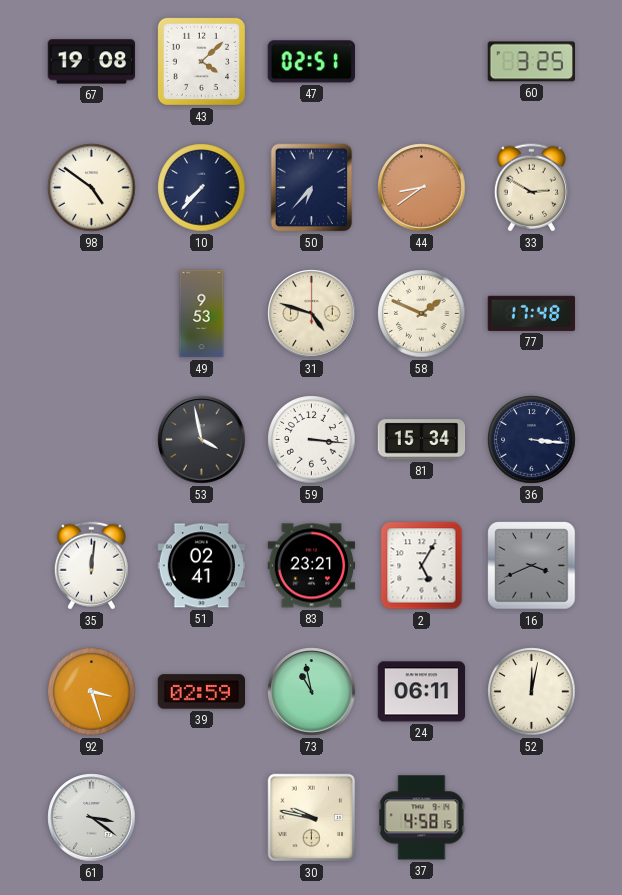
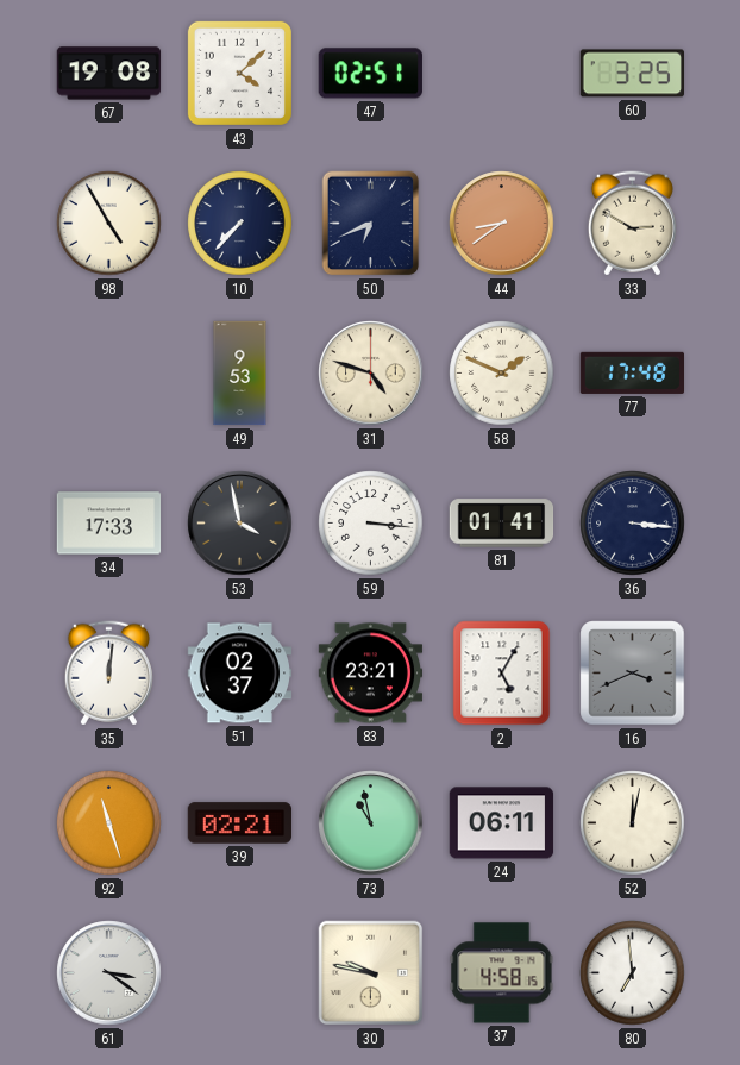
98: 4:51 -> 4:55 (109, 224)
50: 6:37 -> 6:41 (371, 224)
34: none -> 17:33 (109, 524)
81: 15:34 -> 01:41 (502, 524)
51: 02:41 -> 02:37 (240, 674)
92: 3:27 -> 11:27 (109, 823)
39: 02:59 -> 02:21 (240, 823)
80: none -> 6:59 (633, 973)
